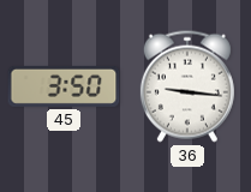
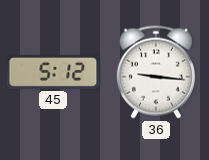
45: 3:50 -> 5:12 (53, 72)
